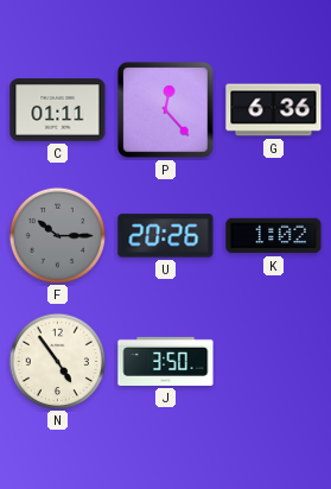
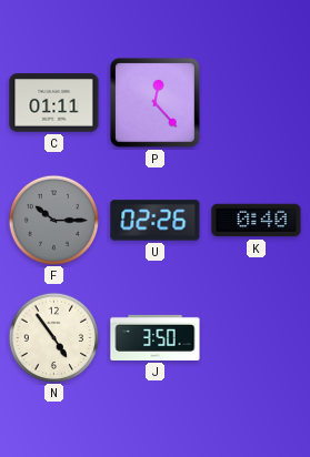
G: 6:36 -> none (274, 110)
U: 20:26 -> 02:26 (156, 221)
K: 1:02 -> 0:40 (257, 221)
